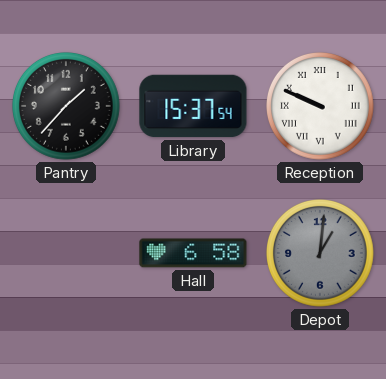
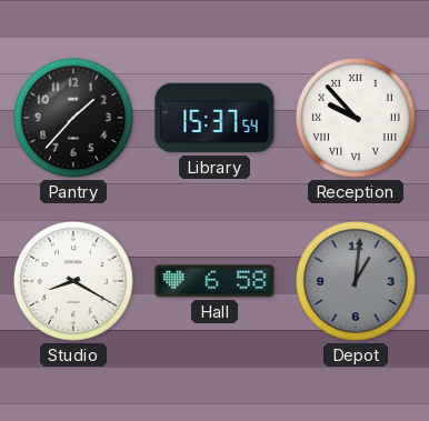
Reception: 9:49 -> 9:53 (357, 119)
Studio: none -> 8:20 (74, 282)
